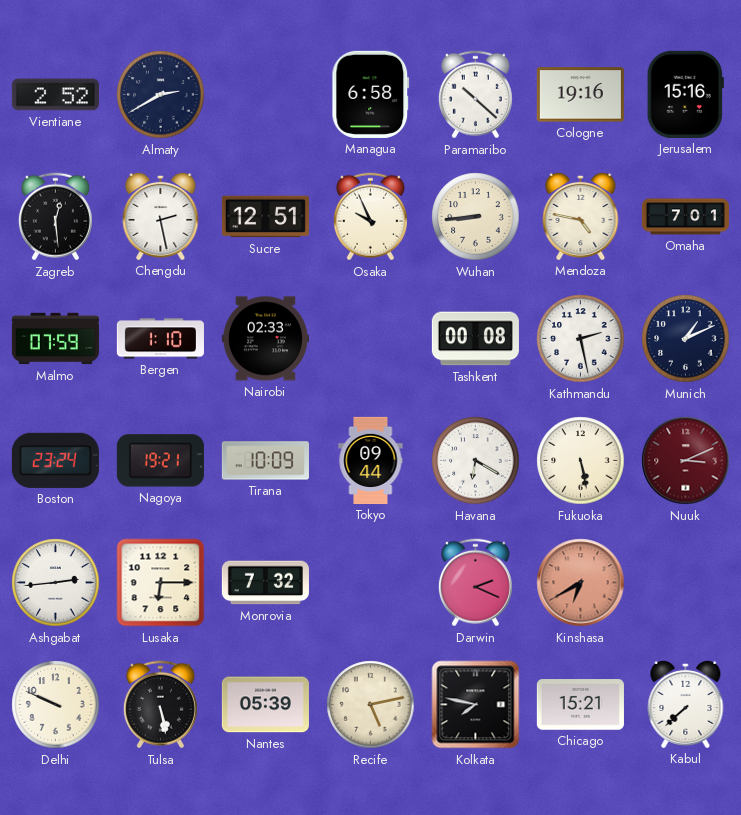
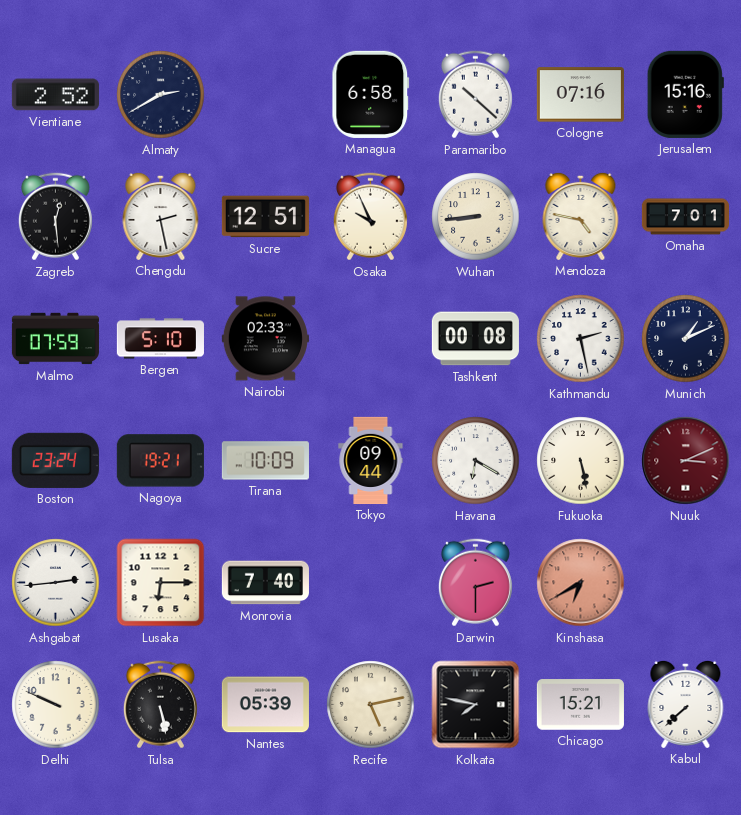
Cologne: 19:16 -> 07:16 (580, 95)
Bergen: 1:10 -> 5:10 (160, 339)
Monrovia: 7:32 -> 7:40 (265, 583)
Darwin: 2:19 -> 2:30 (475, 583)
